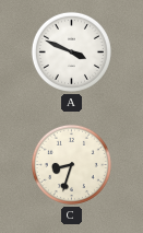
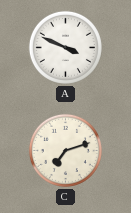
C: 8:33 -> 7:12 (65, 150)
